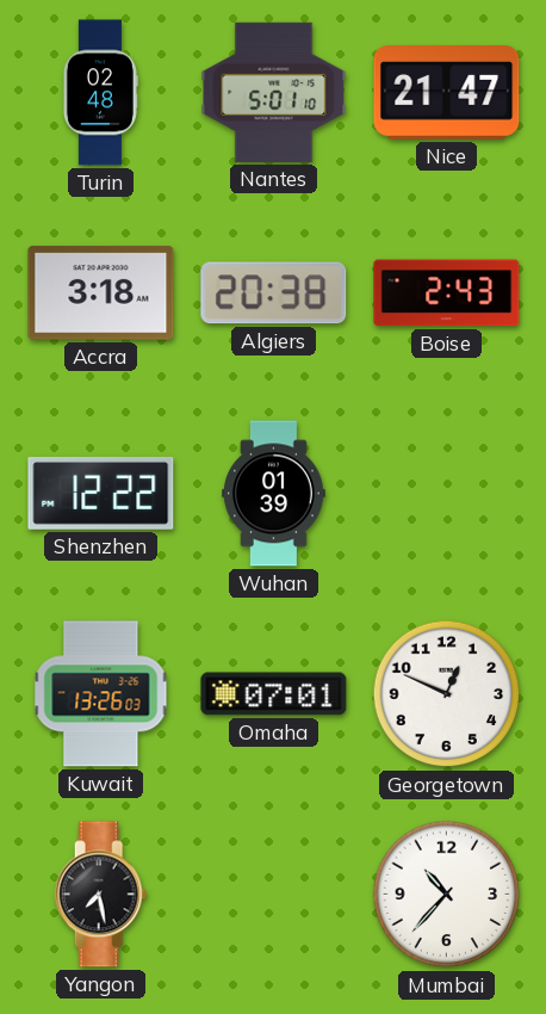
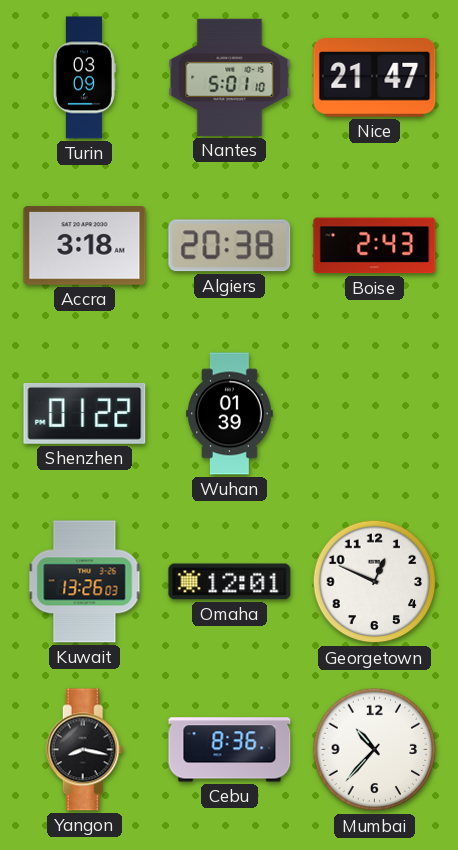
Turin: 02:48 -> 03:09 (84, 78)
Shenzhen: 12:22 -> 01:22 (85, 413)
Omaha: 07:01 -> 12:01 (230, 582)
Yangon: 7:28 -> 8:17 (85, 750)
Cebu: none -> 8:36 (230, 750)
